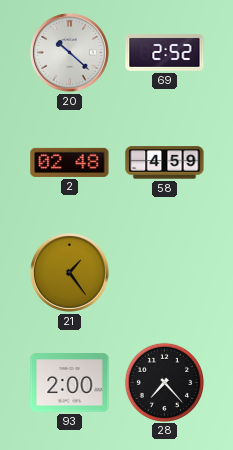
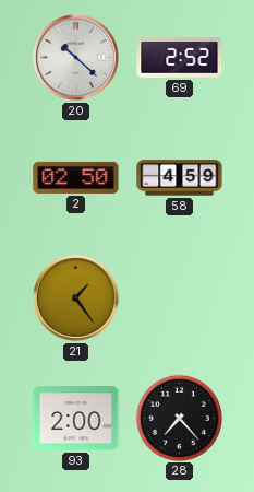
2: 02:48 -> 02:50 (76, 177)
